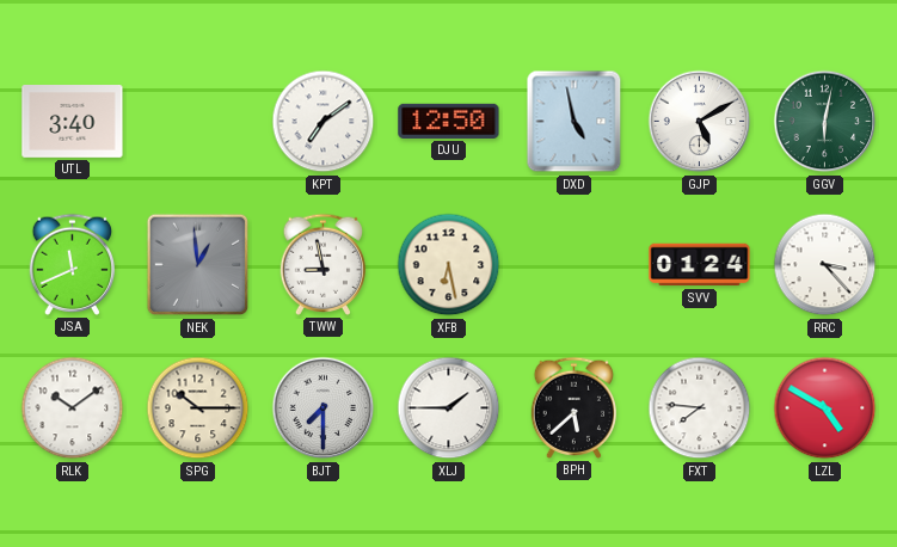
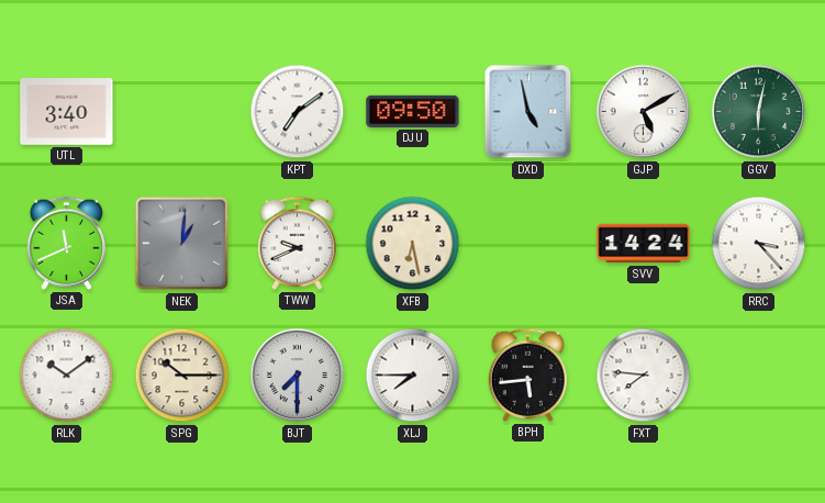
DJU: 12:50 -> 09:50 (413, 111)
NEK: 12:59 -> 1:01 (182, 244)
TWW: 8:58 -> 9:41 (297, 243)
SVV: 01:24 -> 14:24 (644, 244)
XLJ: 1:45 -> 7:45 (413, 376)
BPH: 5:38 -> 5:44 (527, 375)
LZL: 4:50 -> none (825, 408)
